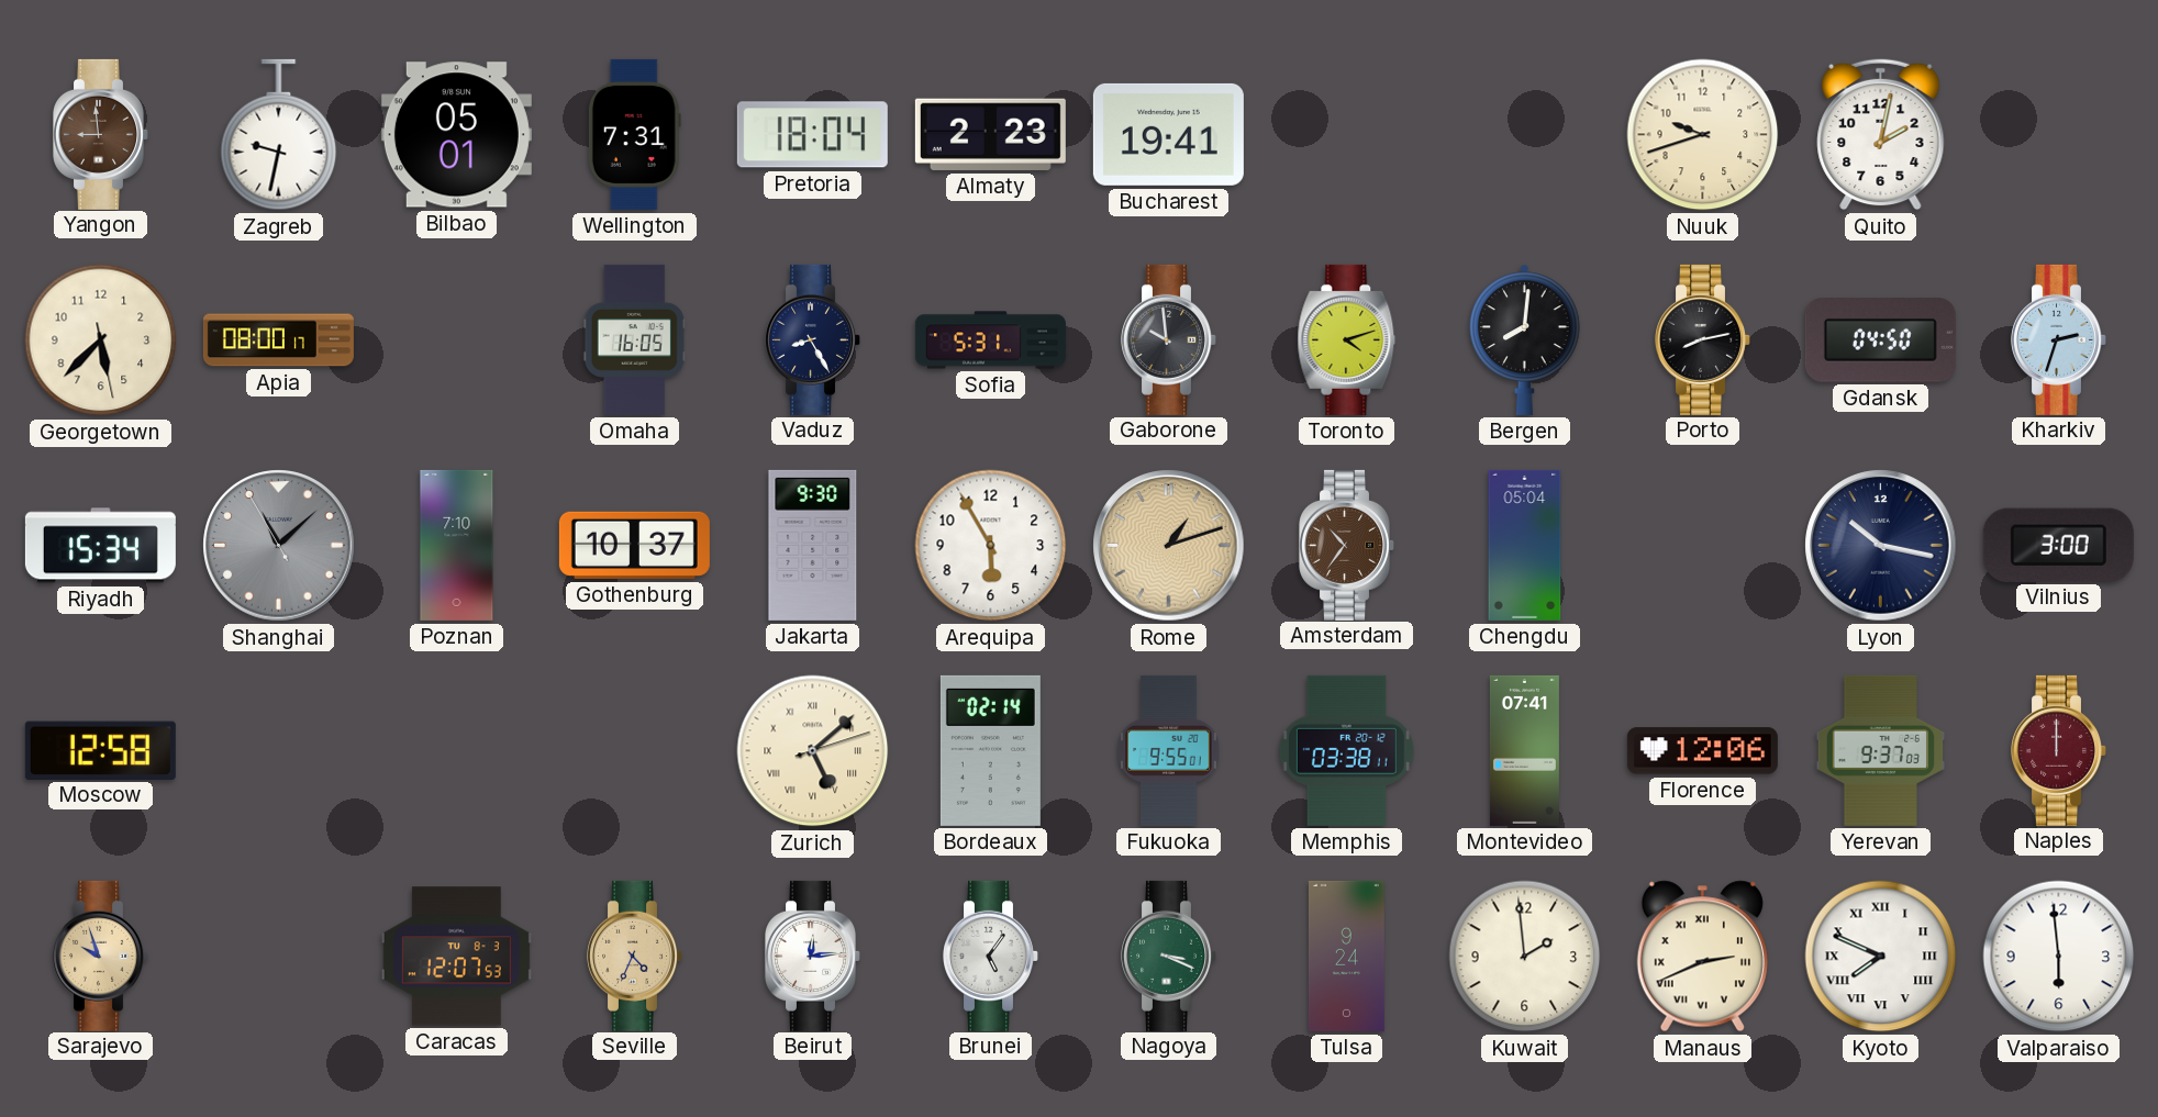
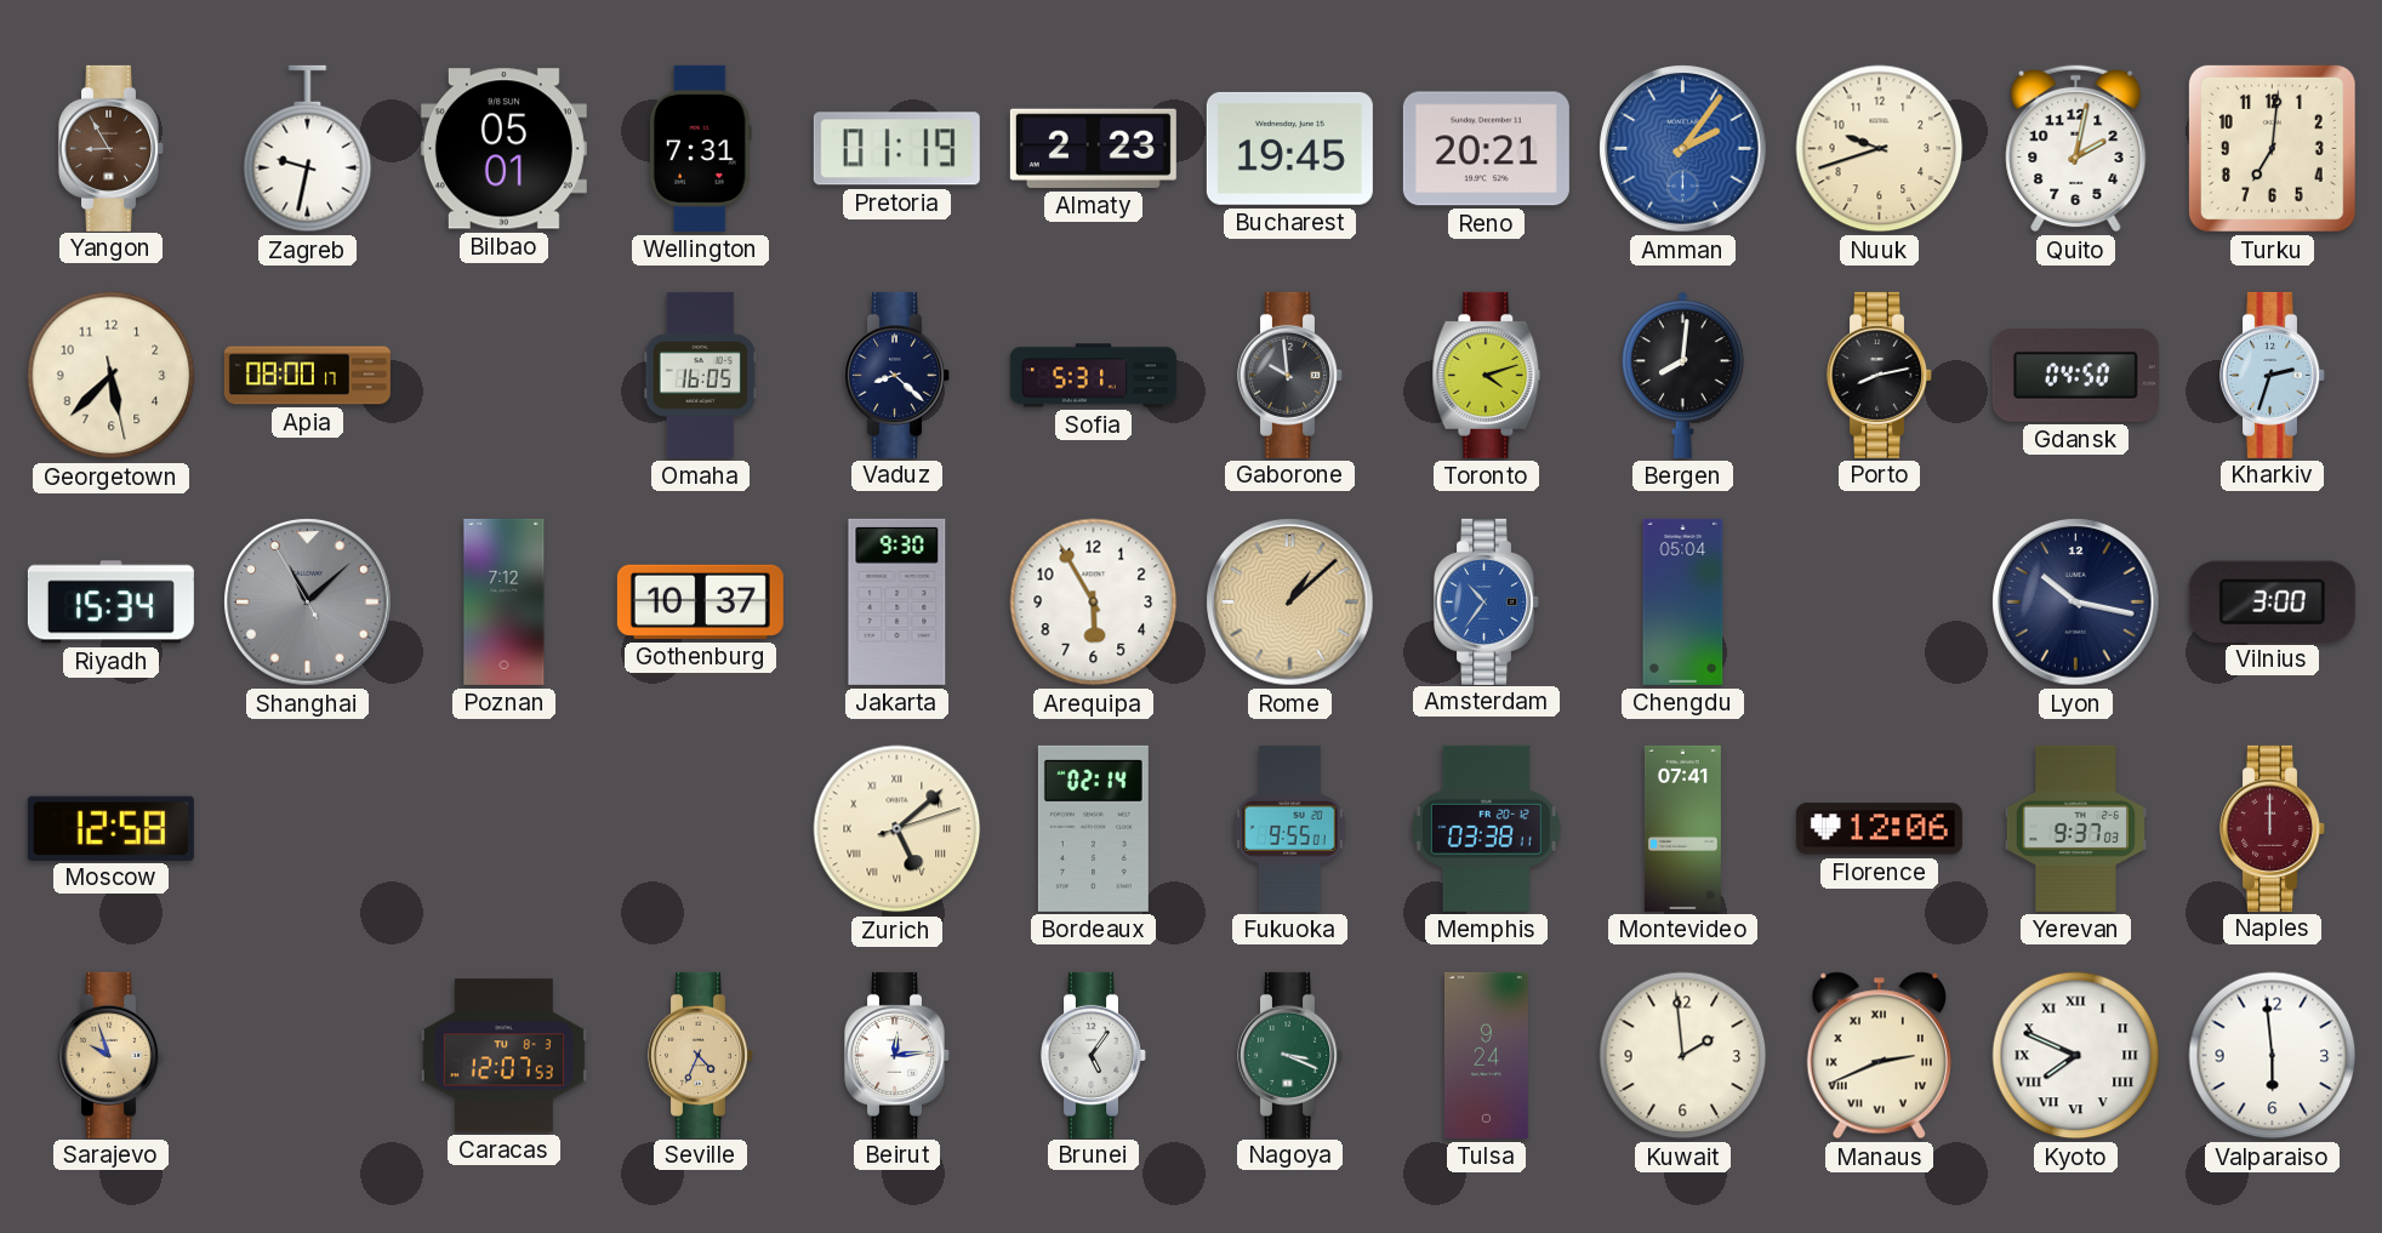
Yangon: 8:59 -> 8:55 (112, 148)
Pretoria: 18:04 -> 01:19 (896, 149)
Bucharest: 19:41 -> 19:45 (1289, 148)
Reno: none -> 20:21 (1486, 149)
Amman: none -> 2:06 (1683, 149)
Turku: none -> 7:01 (2272, 148)
Vaduz: 8:25 -> 8:22 (897, 375)
Poznan: 7:10 -> 7:12 (505, 601)
Rome: 1:12 -> 1:08 (1290, 603)
Amsterdam dial: brown -> blue (1487, 601)
